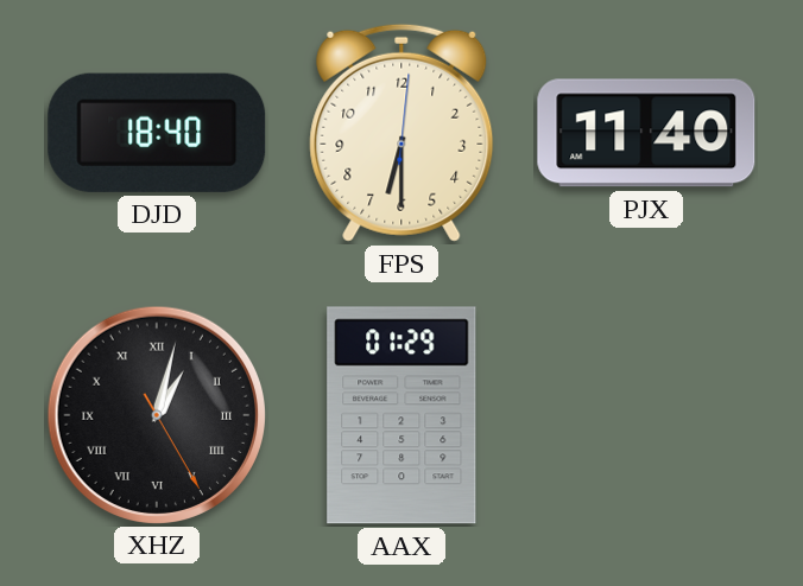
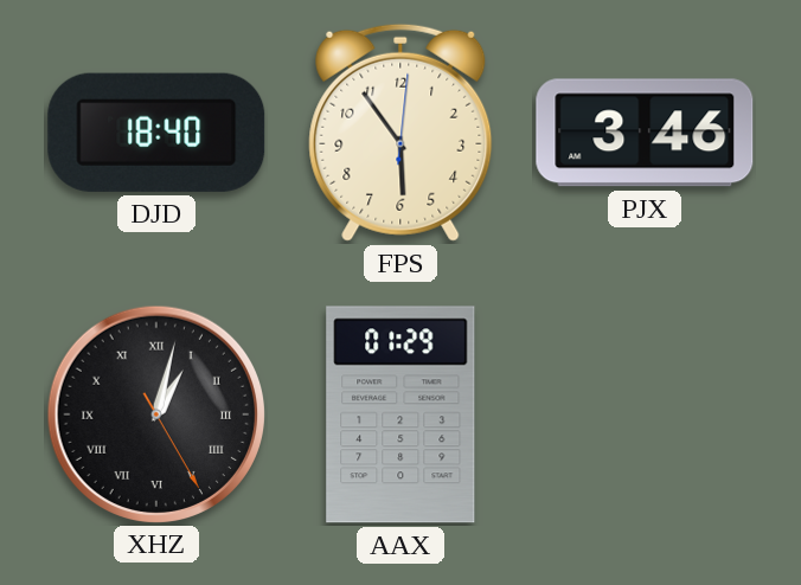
FPS: 6:30 -> 5:54 (400, 133)
PJX: 11:40 -> 3:46 (645, 133)
